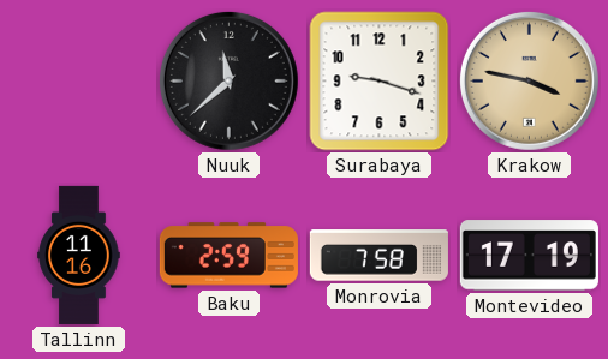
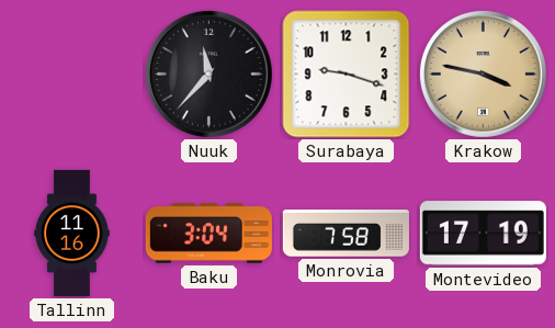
Nuuk: 11:38 -> 11:37 (208, 73)
Baku: 2:59 -> 3:04 (208, 234)
